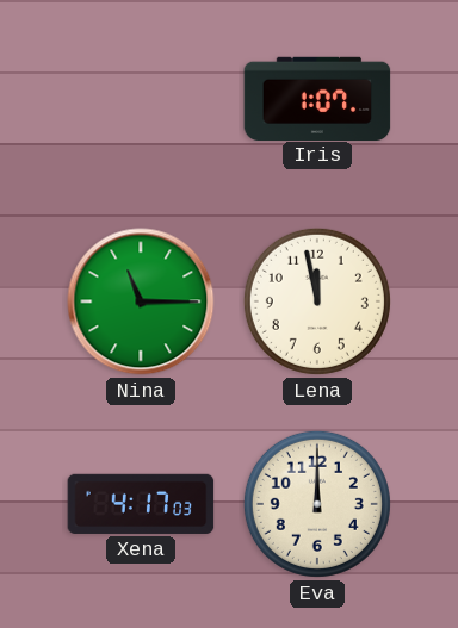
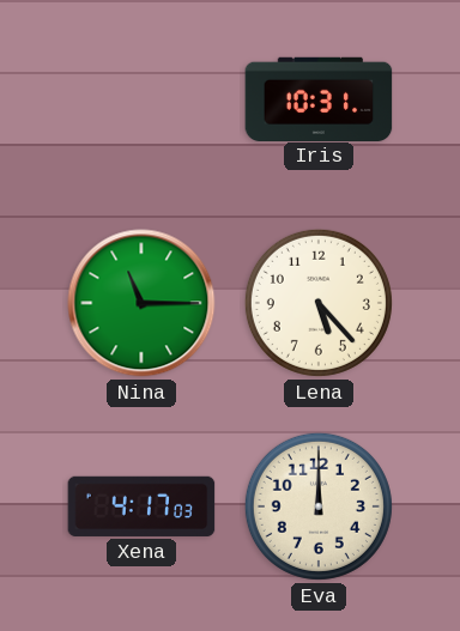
Iris: 1:07 -> 10:31 (319, 98)
Lena: 11:58 -> 5:23 (319, 303)
